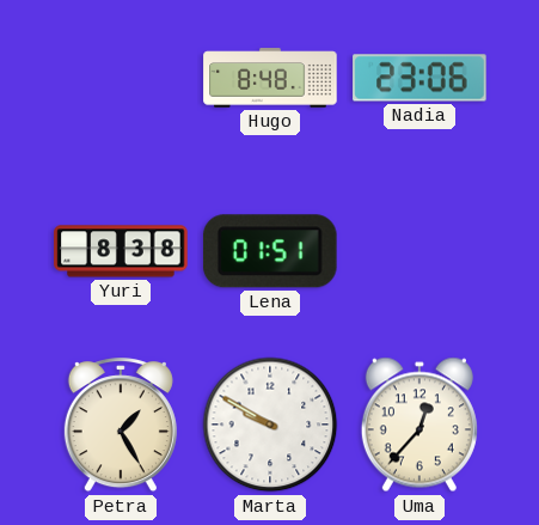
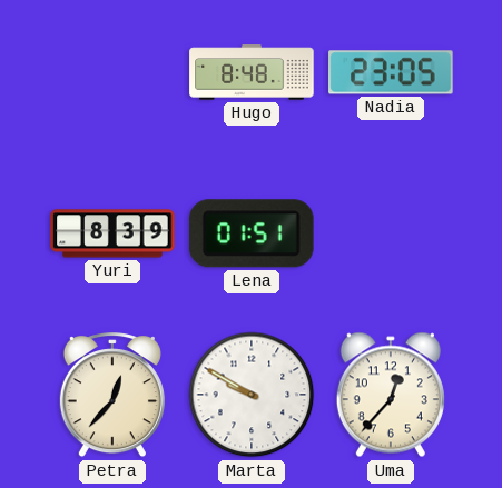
Nadia: 23:06 -> 23:05 (391, 72)
Yuri: 8:38 -> 8:39 (112, 233)
Petra: 1:25 -> 12:37 (112, 396)
